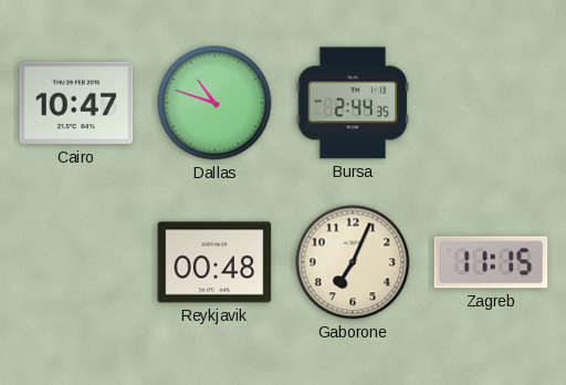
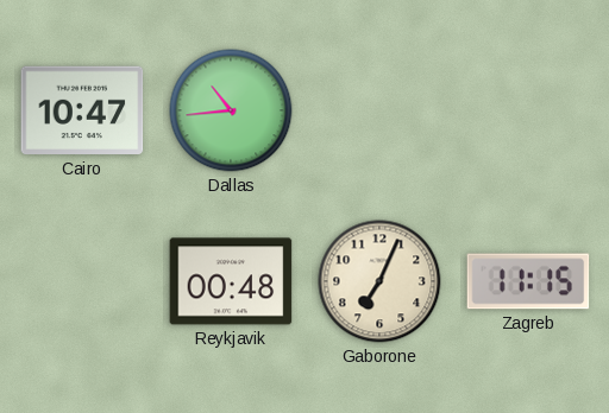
Dallas: 10:48 -> 10:44 (231, 110)
Bursa: 2:44 -> none (353, 103)
